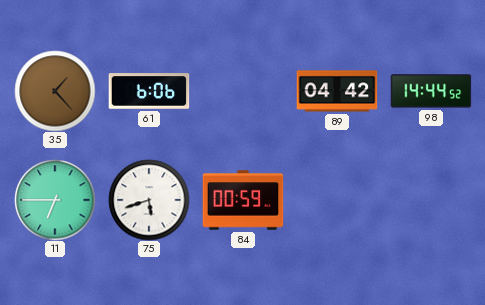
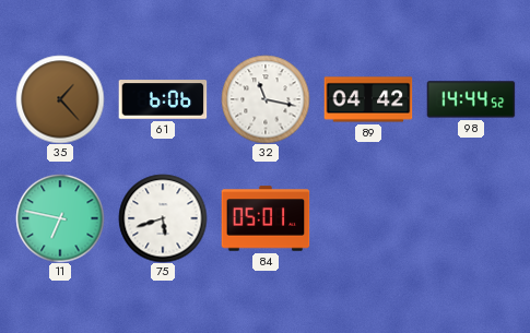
32: none -> 11:17 (266, 99)
11: 6:45 -> 6:47 (60, 218)
84: 00:59 -> 05:01 (266, 218)
